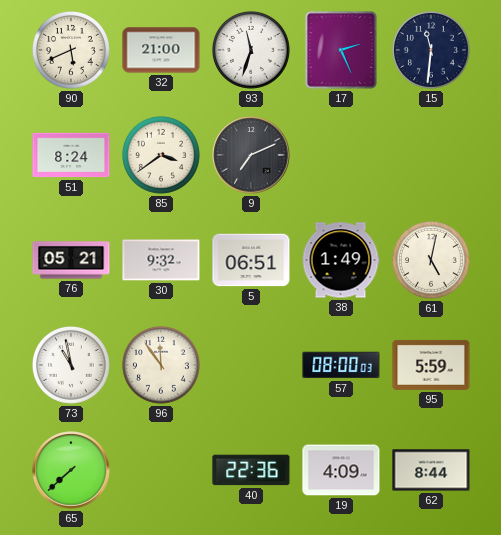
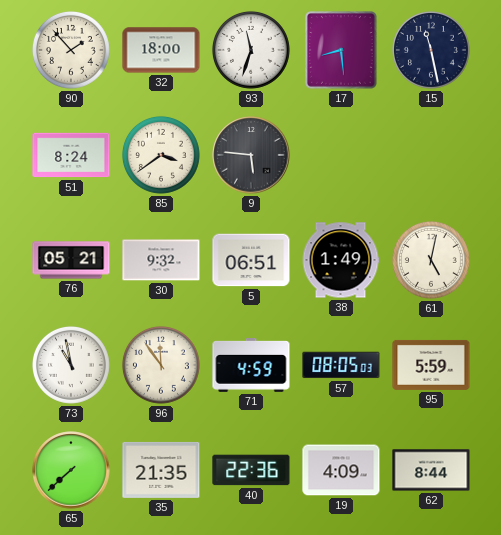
90: 5:41 -> 1:53 (71, 50)
32: 21:00 -> 18:00 (161, 50)
17: 2:26 -> 8:29 (342, 50)
15: 11:31 -> 11:28 (431, 50)
9: 7:11 -> 5:46 (251, 155)
71: none -> 4:59 (251, 366)
57: 08:00 -> 08:05 (341, 365)
35: none -> 21:35 (161, 470)
